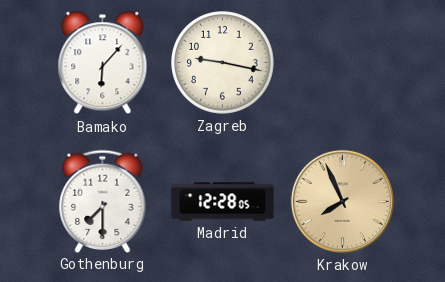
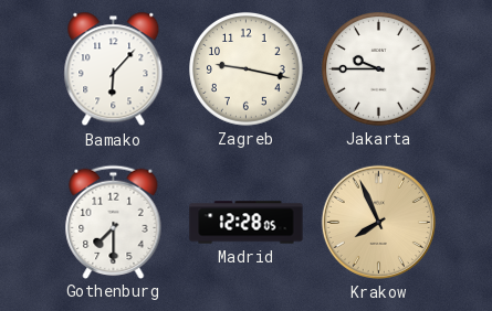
Jakarta: none -> 9:45 (379, 69)
